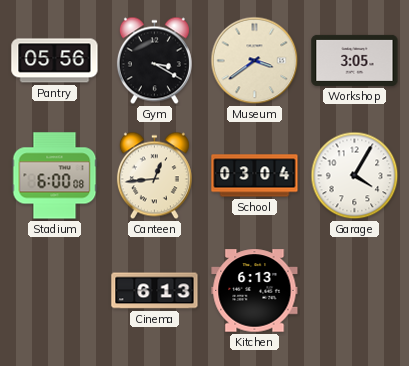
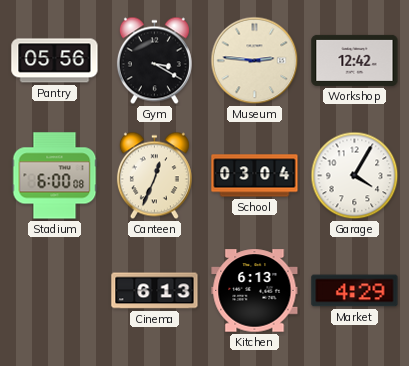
Museum: 3:39 -> 2:46 (255, 61)
Workshop: 3:05 -> 12:42 (355, 60)
Canteen: 12:44 -> 12:34 (154, 176)
Market: none -> 4:29 (355, 291)
